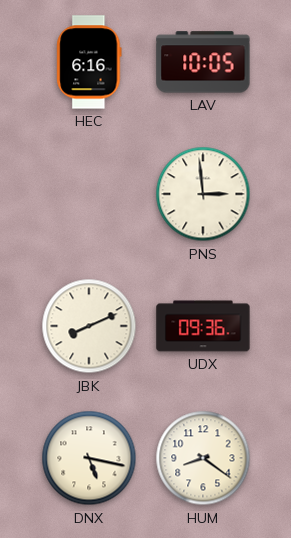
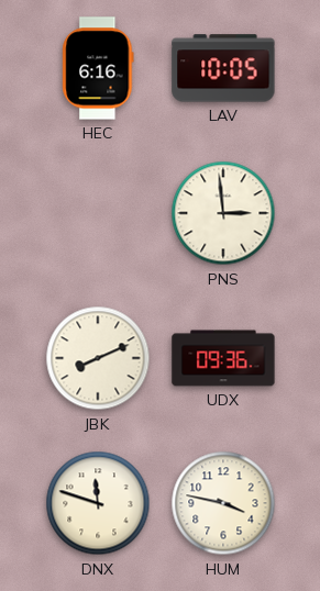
DNX: 5:17 -> 11:48 (98, 503)
HUM: 8:21 -> 3:47 (223, 503)
